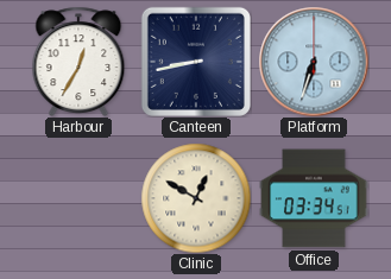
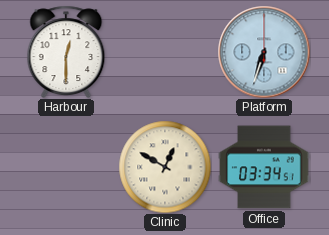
Harbour: 12:35 -> 12:30 (66, 51)
Canteen: 8:43 -> none (196, 62)
